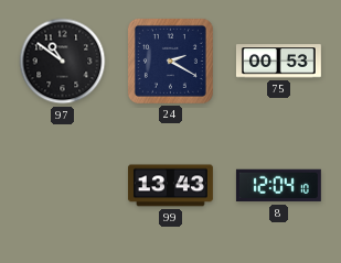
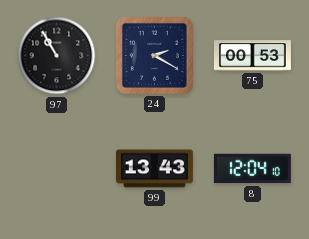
97: 10:51 -> 10:55 (57, 56)
